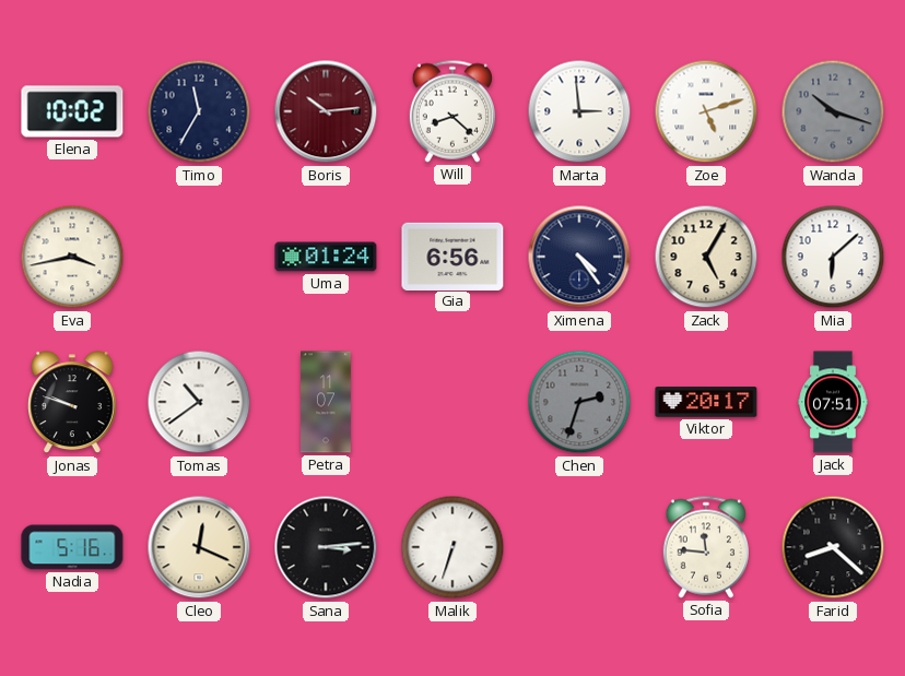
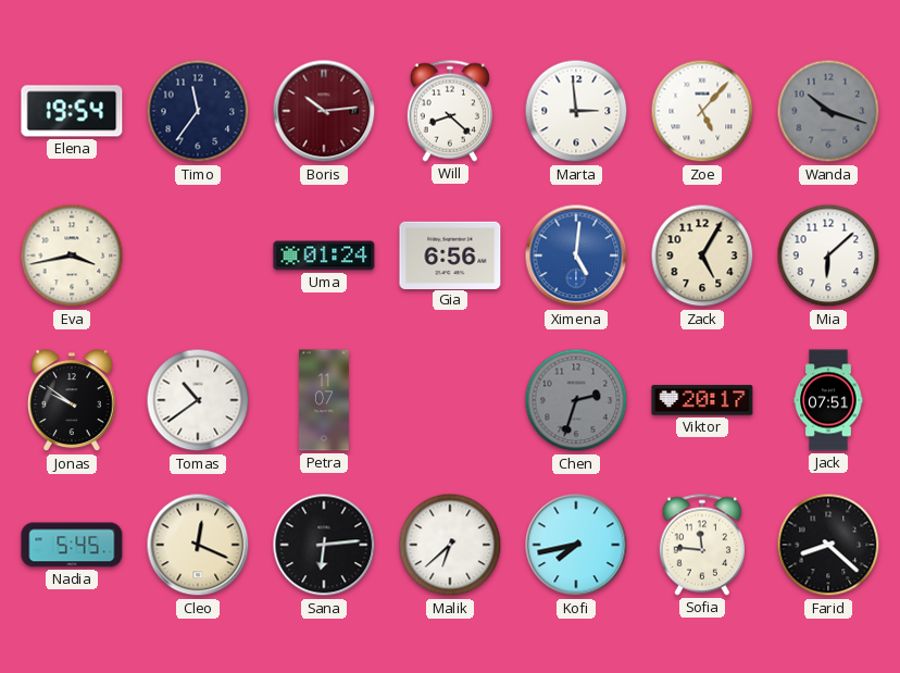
Elena: 10:02 -> 19:54 (72, 111)
Timo: 11:35 -> 11:36 (198, 111)
Zoe: 5:12 -> 5:07 (702, 111)
Ximena: 4:24 -> 5:01 (576, 256)
Ximena dial: navy -> blue (576, 256)
Jonas: 9:48 -> 9:51 (73, 401)
Nadia: 5:16 -> 5:45 (72, 545)
Sana: 3:14 -> 6:14 (324, 545)
Malik: 6:33 -> 6:38 (450, 545)
Kofi: none -> 7:43 (576, 545)
